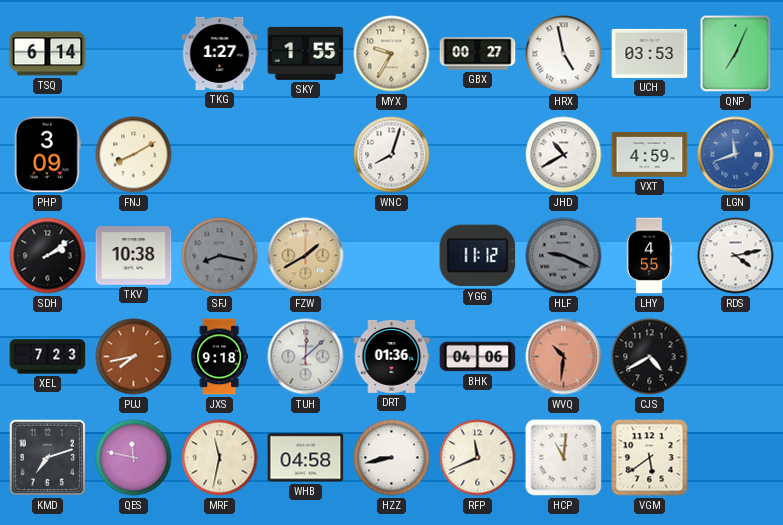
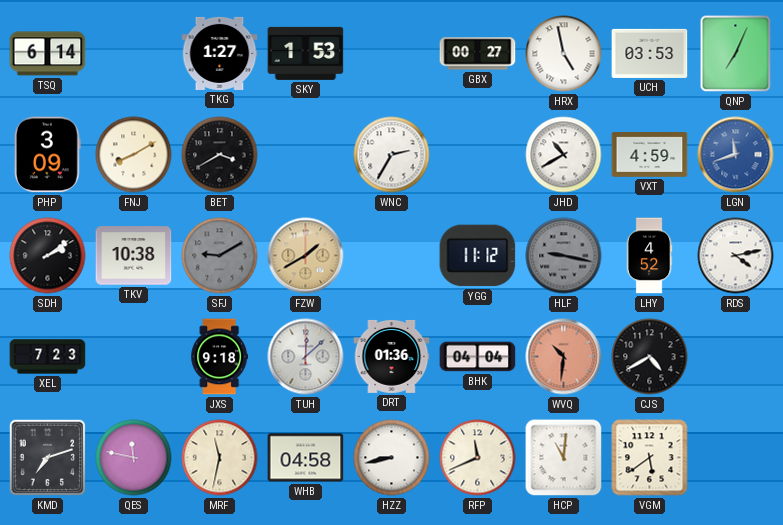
SKY: 1:55 -> 1:53 (306, 53)
MYX: 9:35 -> none (392, 54)
BET: none -> 3:40 (220, 155)
WNC: 8:03 -> 2:35 (392, 155)
SFJ: 8:17 -> 9:10 (220, 256)
HLF: 9:19 -> 9:17 (564, 256)
LHY: 4:55 -> 4:52 (649, 256)
PUJ: 7:43 -> none (134, 357)
BHK: 04:06 -> 04:04 (478, 357)
